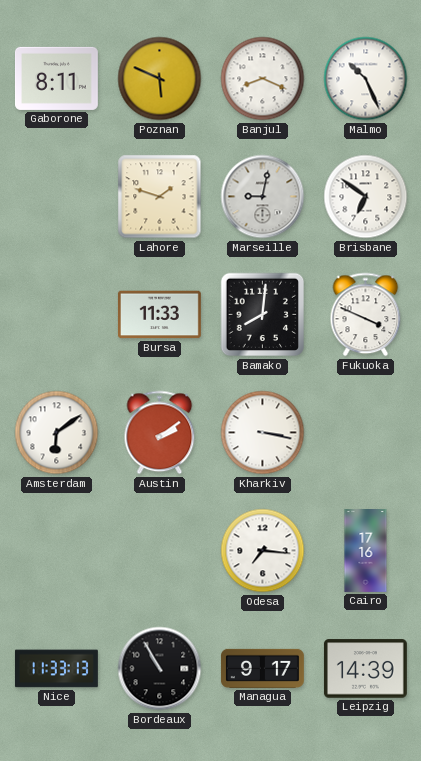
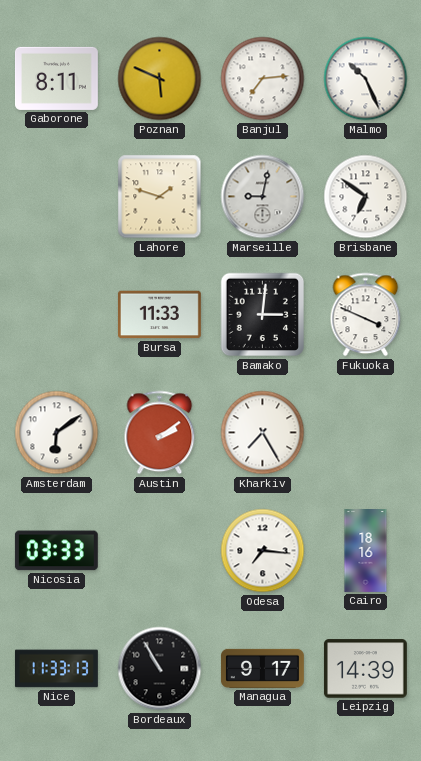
Banjul: 8:19 -> 7:14 (263, 79)
Bamako: 8:01 -> 3:01 (263, 315)
Kharkiv: 3:17 -> 7:25 (263, 433)
Nicosia: none -> 03:33 (56, 551)
Cairo: 17:16 -> 18:16 (366, 551)
